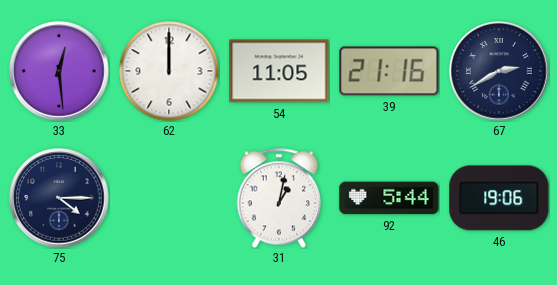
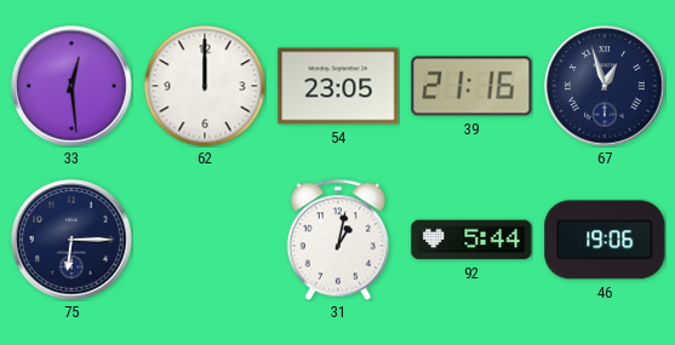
54: 11:05 -> 23:05 (338, 86)
67: 2:40 -> 12:57 (605, 86)
75: 4:15 -> 6:15 (71, 240)
